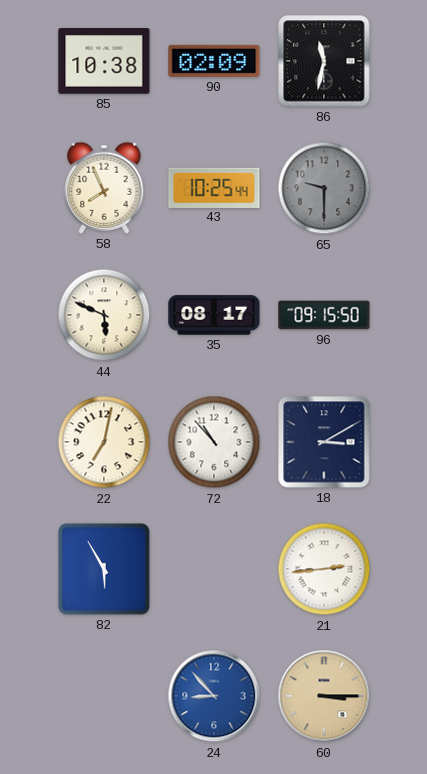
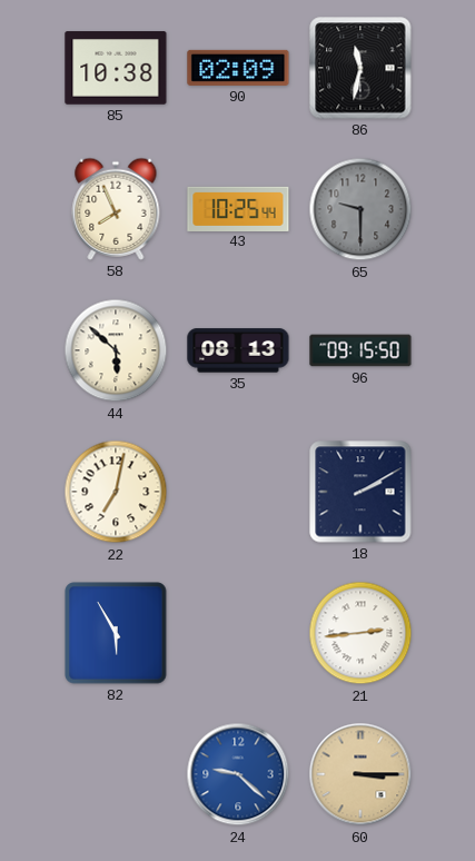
44: 5:49 -> 5:52 (116, 350)
35: 08:17 -> 08:13 (238, 350)
72: 10:53 -> none (214, 442)
18: 3:10 -> 2:10 (360, 492)
24: 8:53 -> 9:22 (238, 774)
